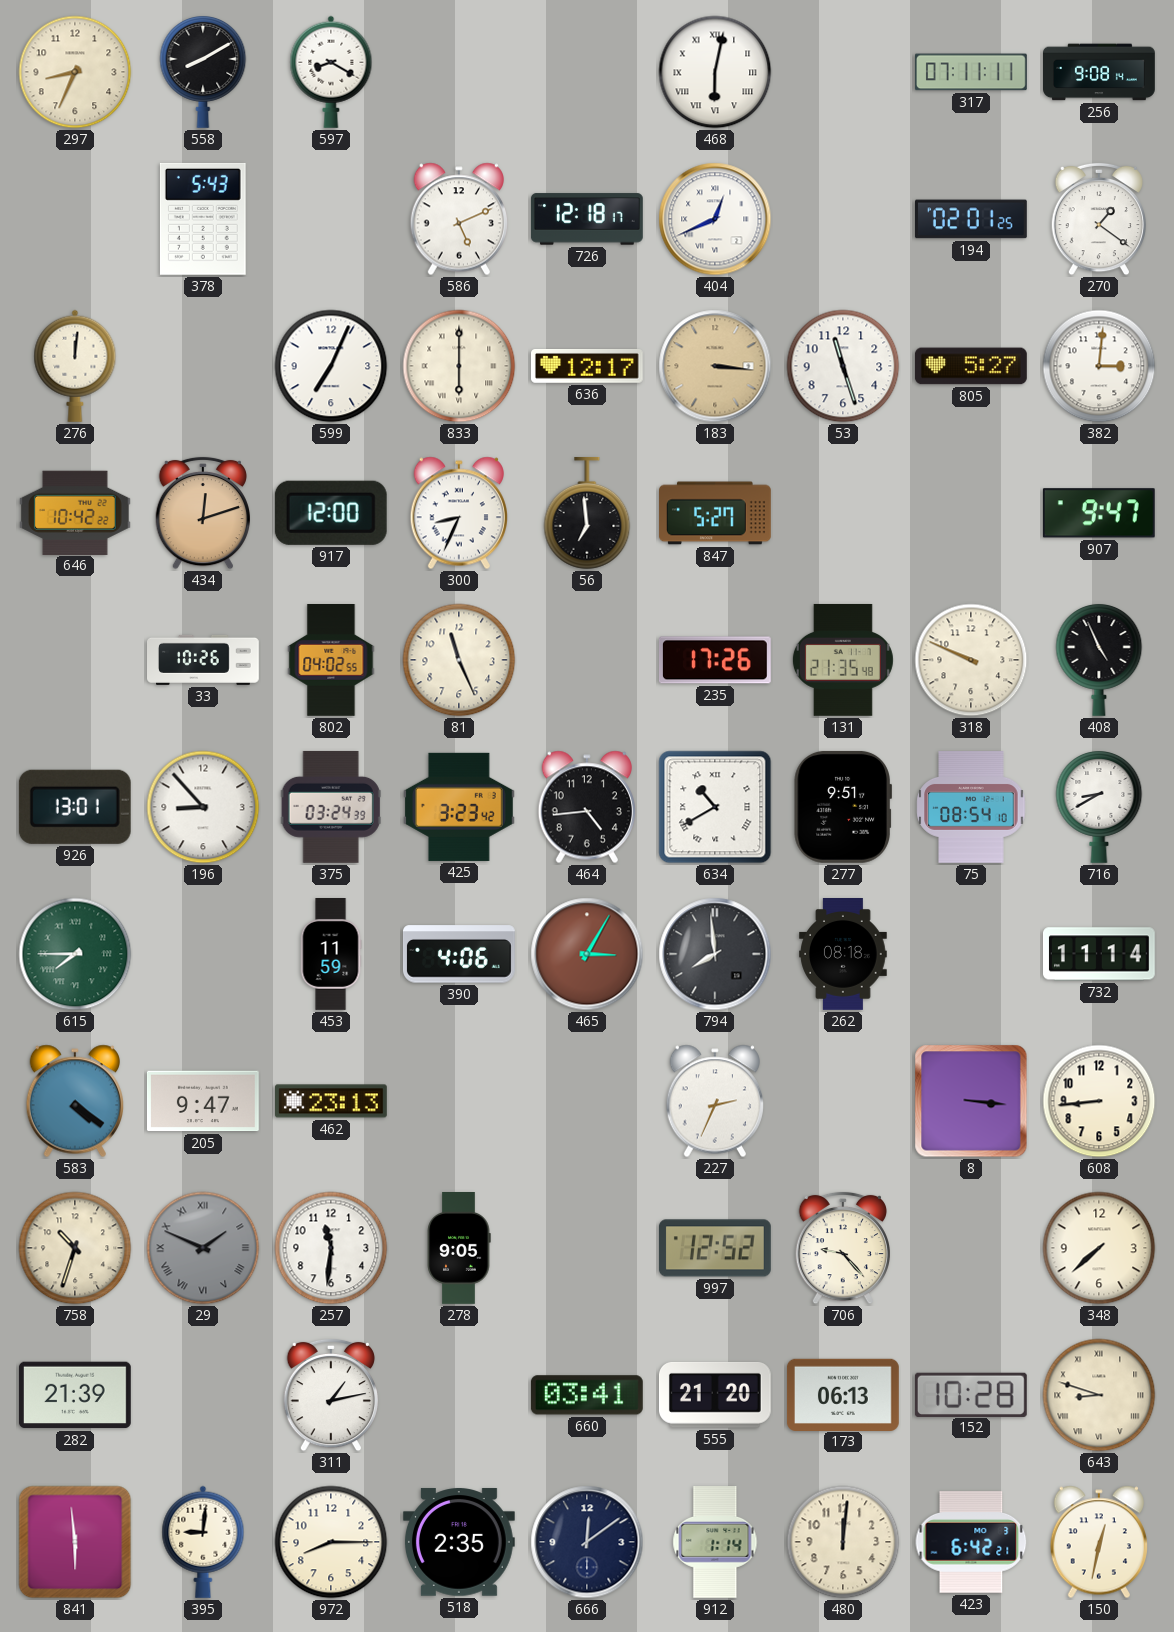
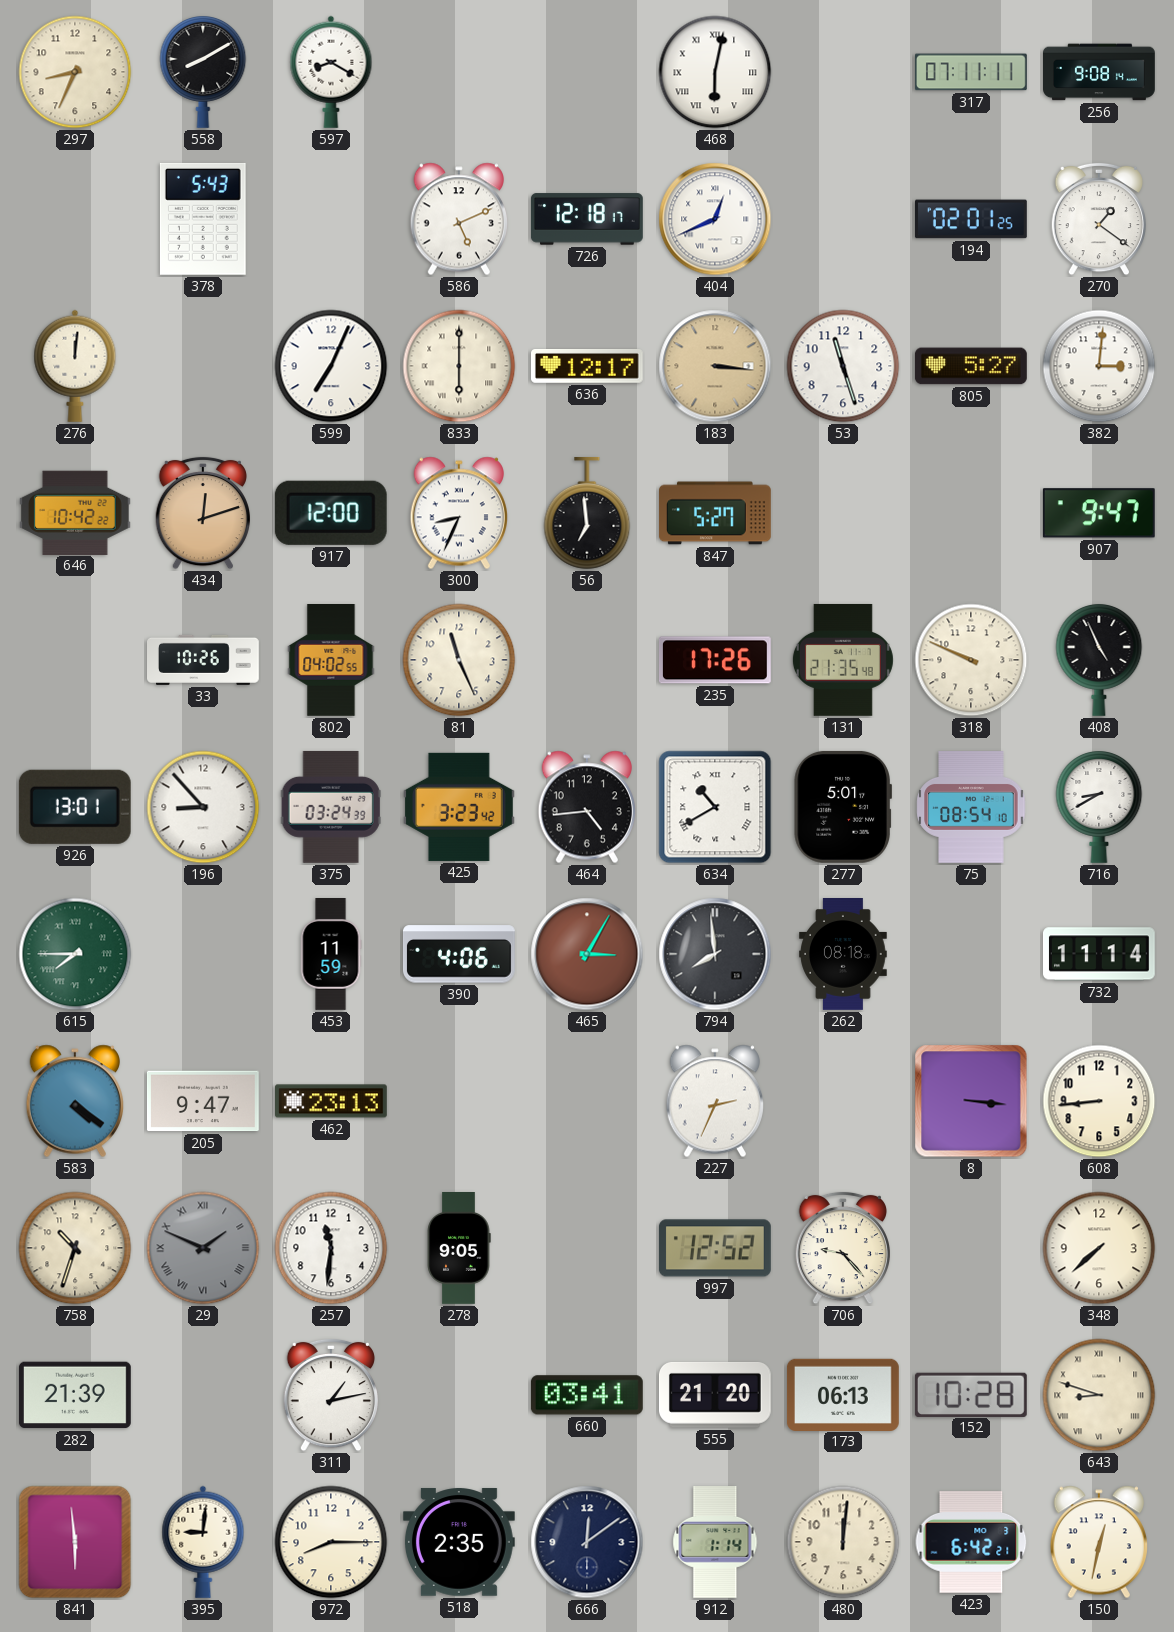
277: 9:51 -> 5:01 (843, 807)
